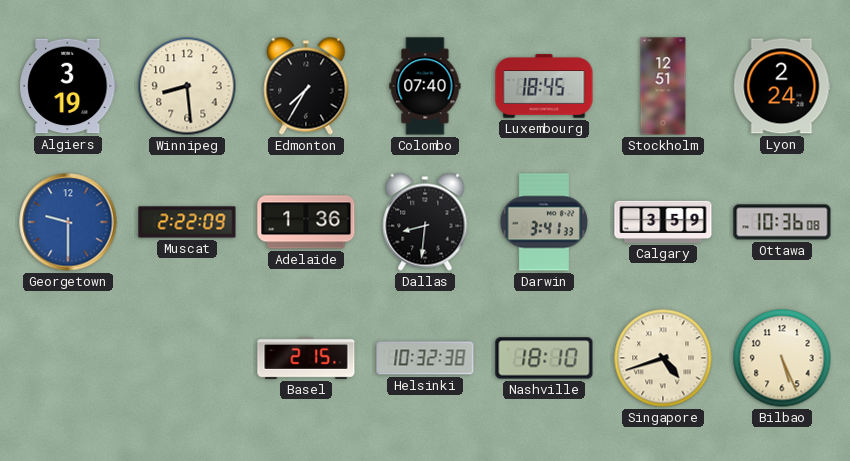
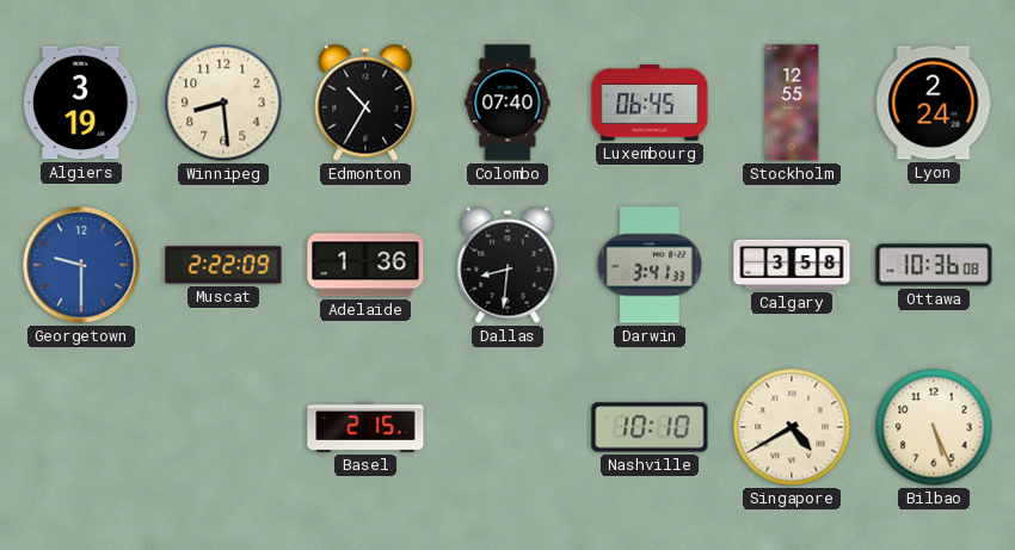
Edmonton: 7:35 -> 10:35 (365, 103)
Luxembourg: 18:45 -> 06:45 (650, 103)
Stockholm: 12:51 -> 12:55 (792, 103)
Calgary: 3:59 -> 3:58 (792, 265)
Helsinki: 10:32 -> none (425, 358)
Nashville: 18:10 -> 10:10 (650, 427)
Singapore: 4:42 -> 4:40 (792, 427)
